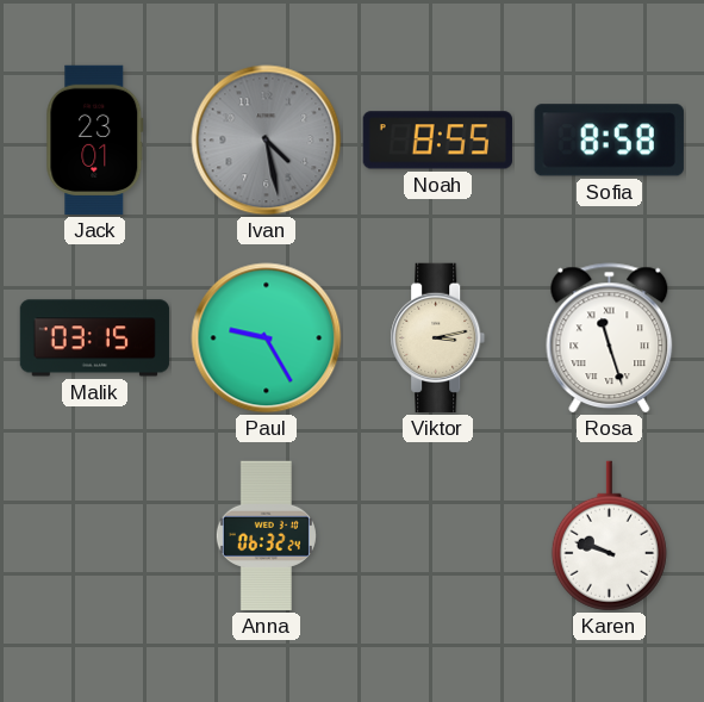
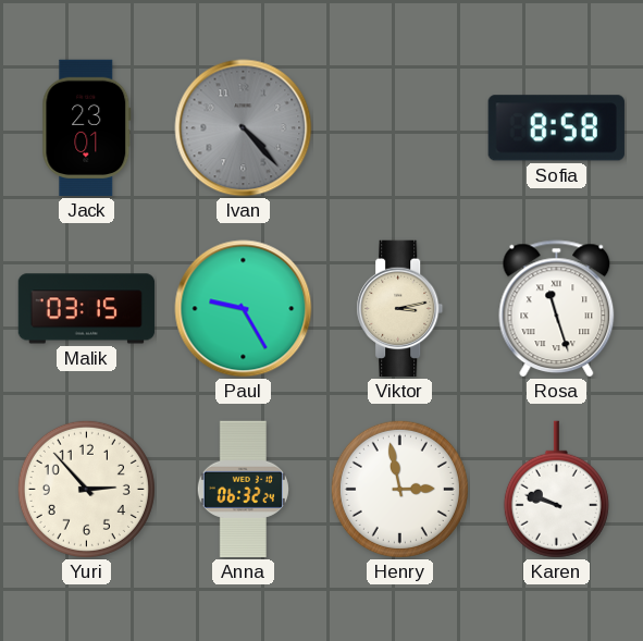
Ivan: 4:28 -> 4:23 (244, 128)
Noah: 8:55 -> none (437, 141)
Yuri: none -> 2:53 (86, 489)
Henry: none -> 2:58 (399, 489)
